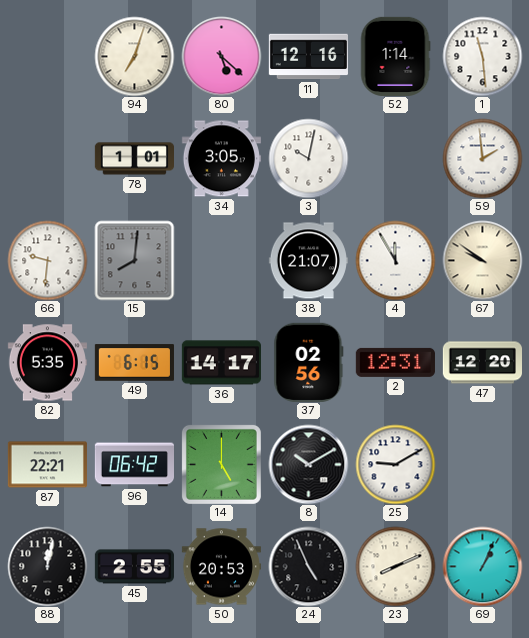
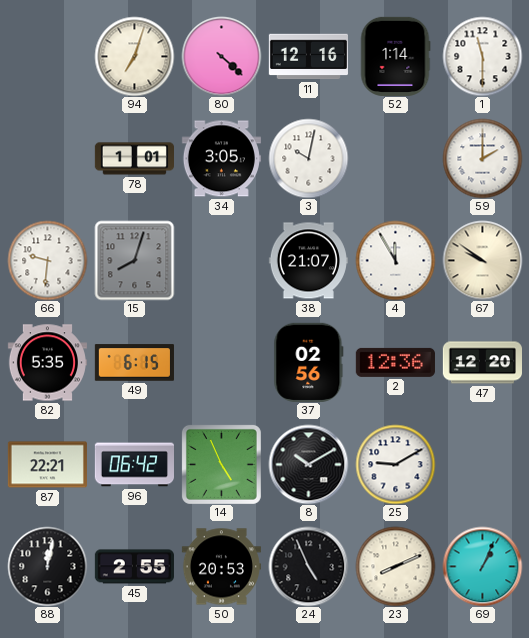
80: 5:22 -> 4:22 (221, 56)
1: 11:29 -> 11:30 (482, 56)
59: 1:59 -> 2:00 (482, 158)
15: 8:01 -> 8:03 (134, 260)
36: 14:17 -> none (221, 363)
2: 12:31 -> 12:36 (395, 362)
14: 5:00 -> 4:56 (221, 464)
